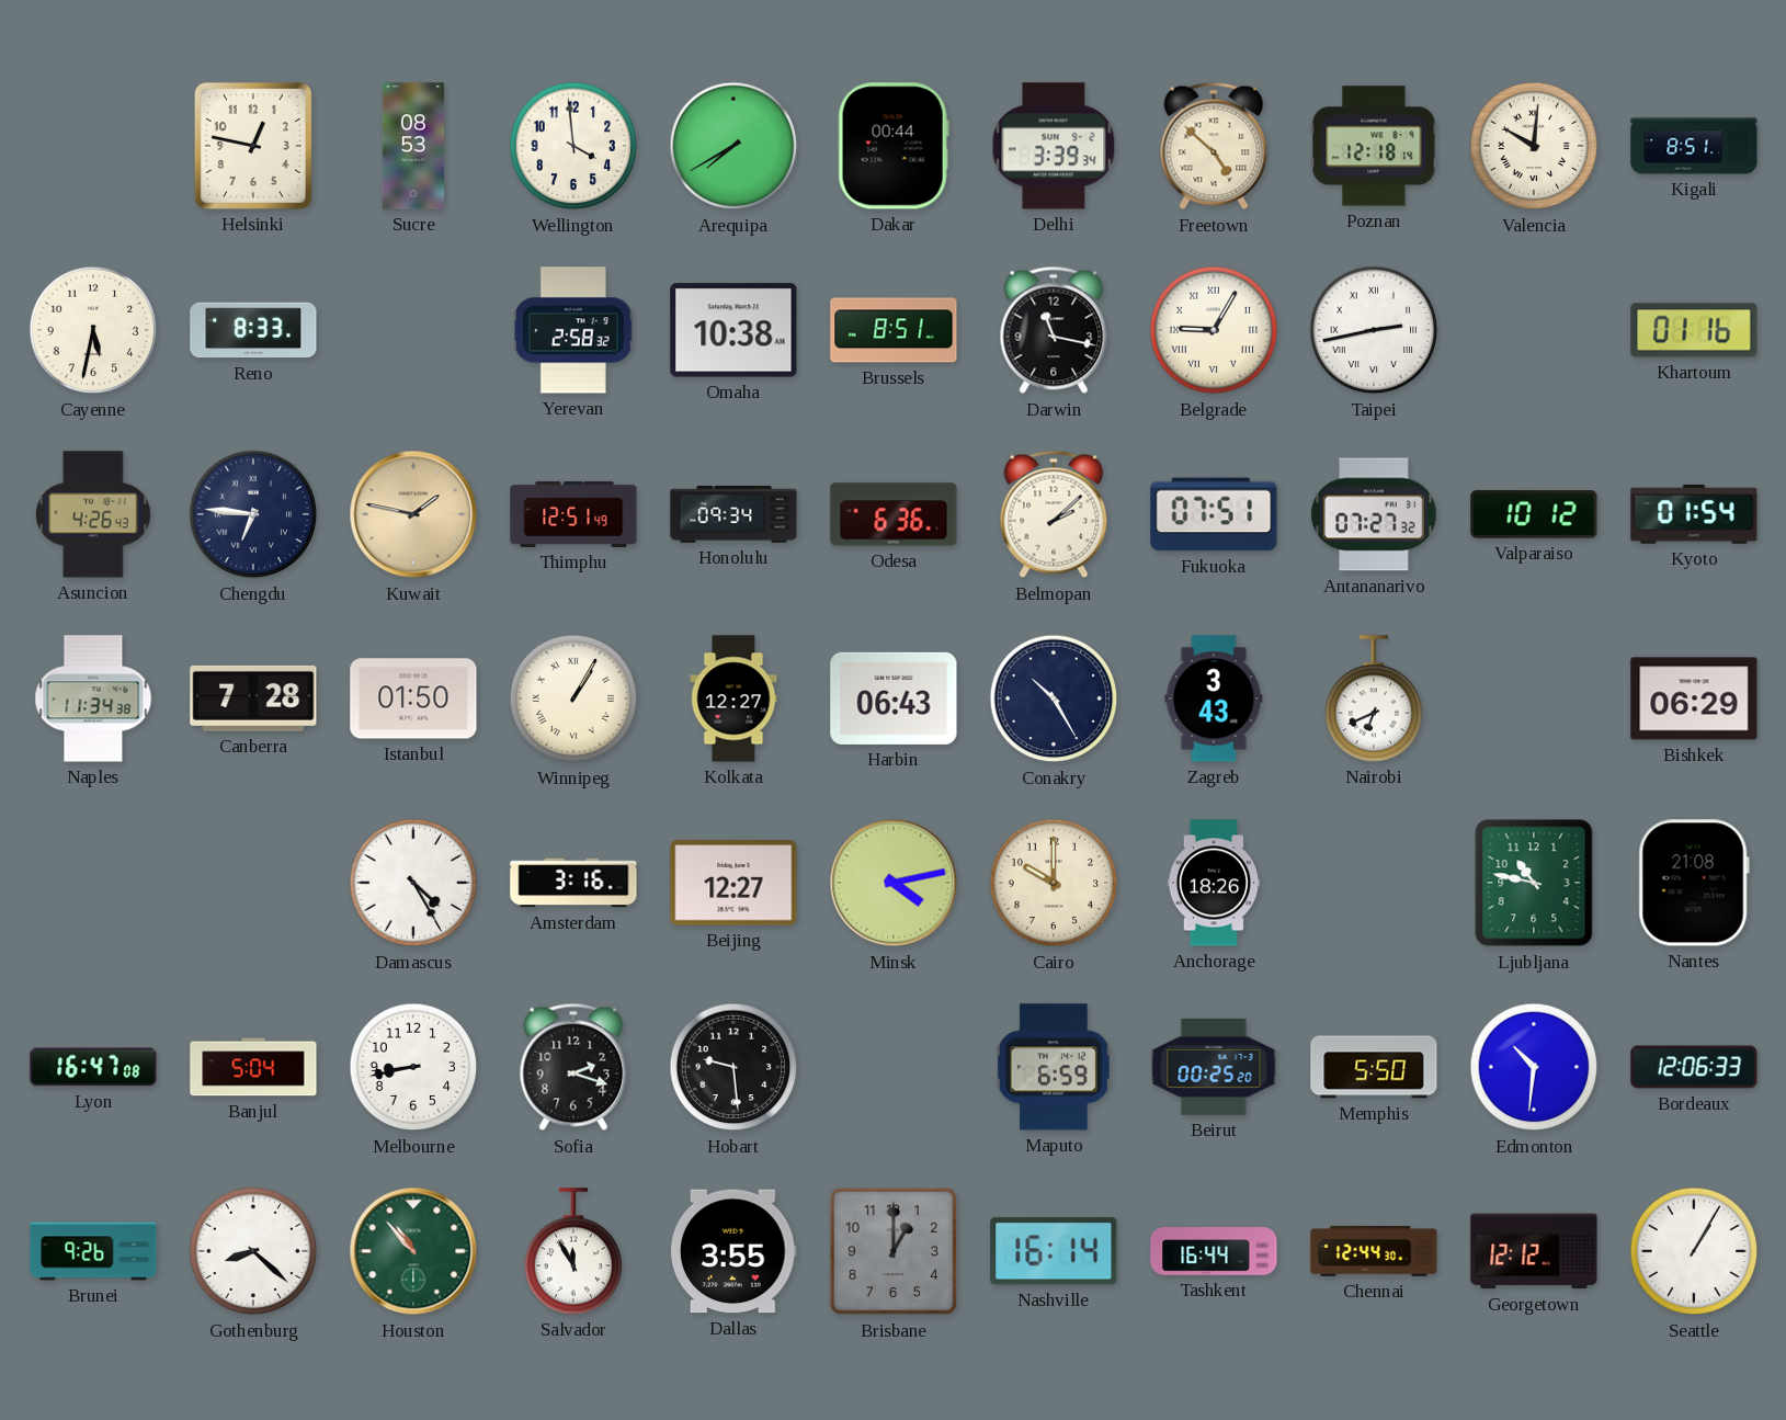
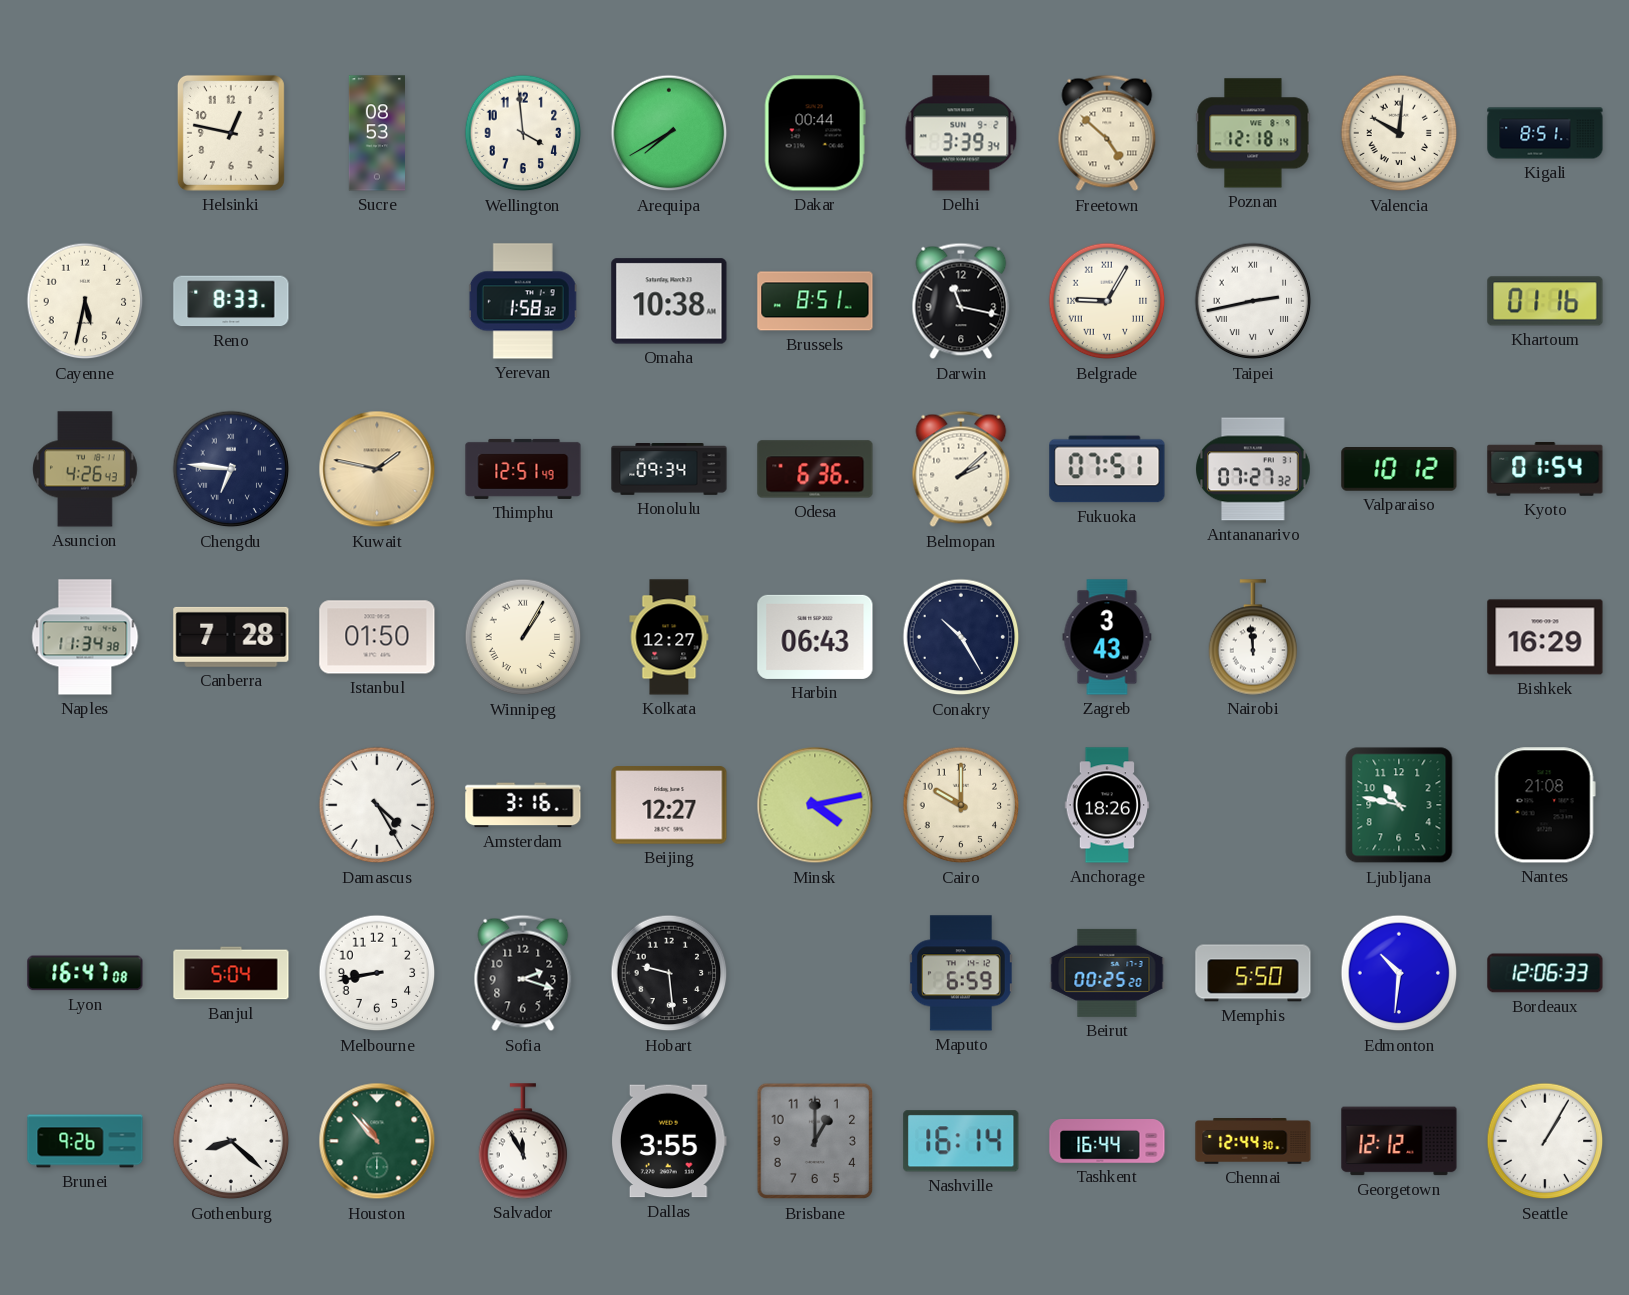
Yerevan: 2:58 -> 1:58 (523, 301)
Nairobi: 6:41 -> 11:59 (1253, 637)
Bishkek: 06:29 -> 16:29 (1545, 637)
